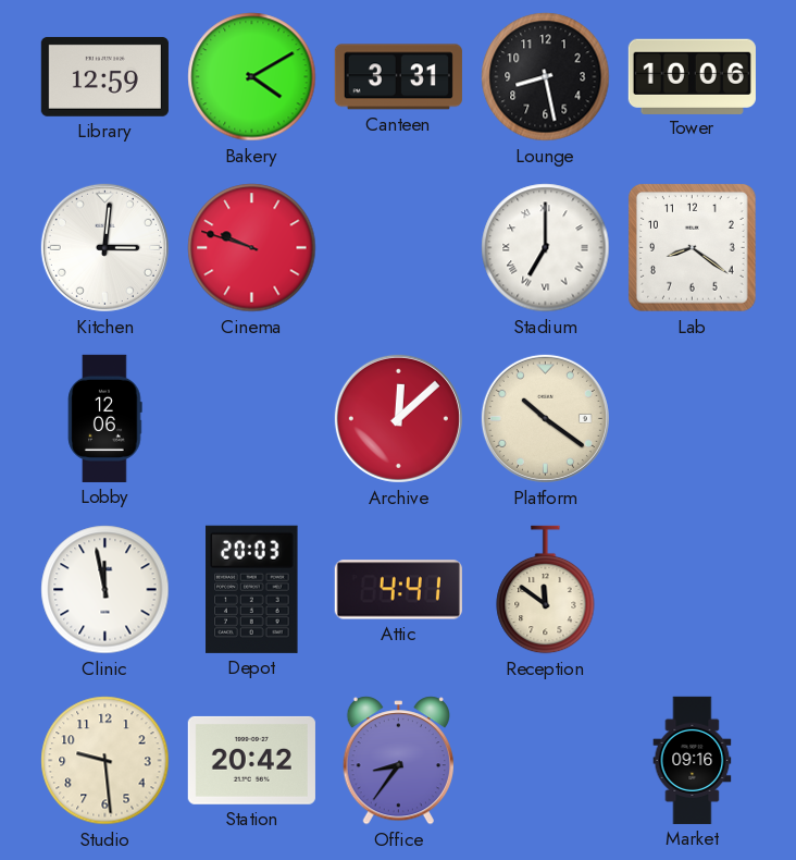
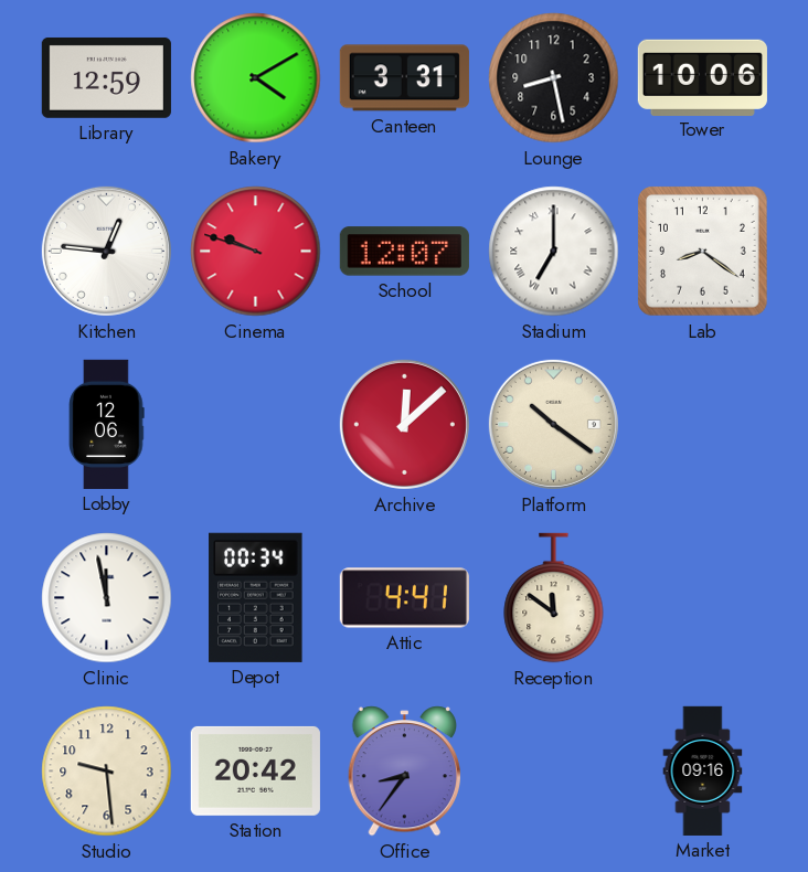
Kitchen: 3:01 -> 12:46 (106, 251)
School: none -> 12:07 (404, 252)
Depot: 20:03 -> 00:34 (256, 597)
